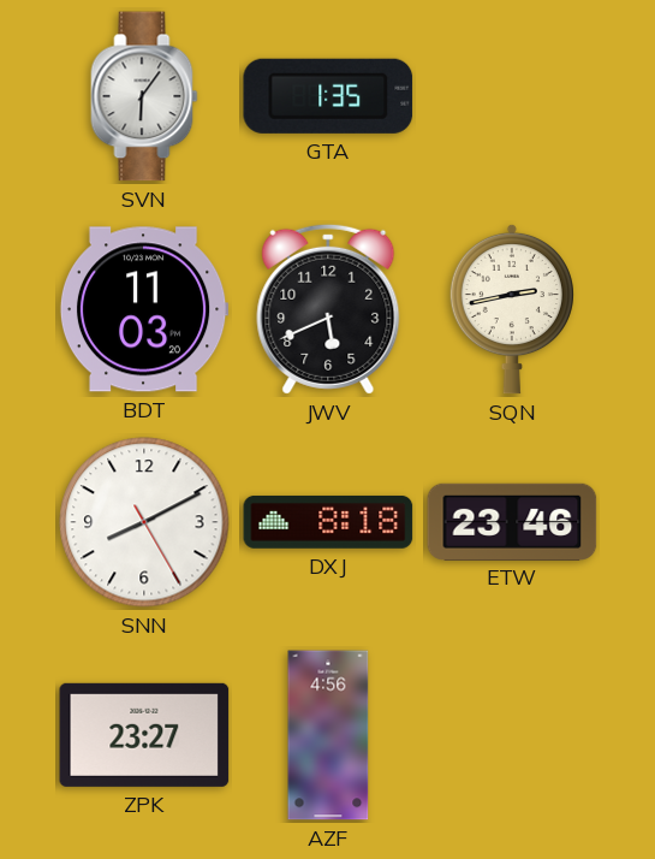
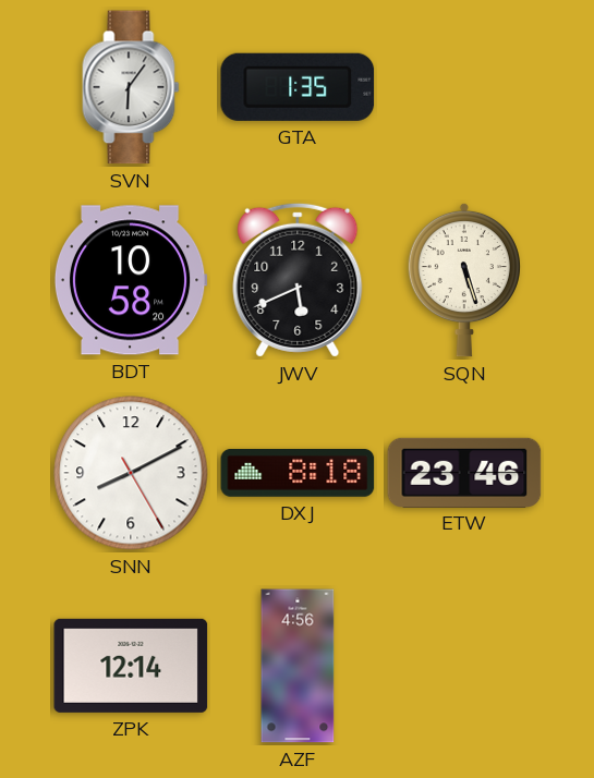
BDT: 11:03 -> 10:58 (131, 280)
SQN: 2:43 -> 5:27 (464, 280)
ZPK: 23:27 -> 12:14 (131, 666)
